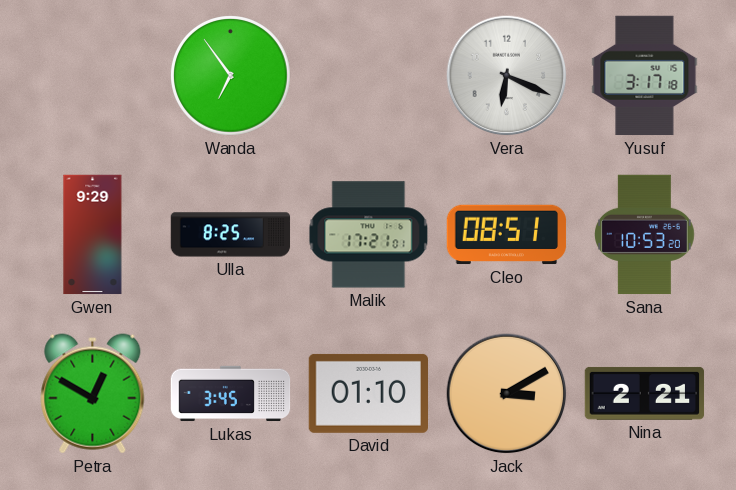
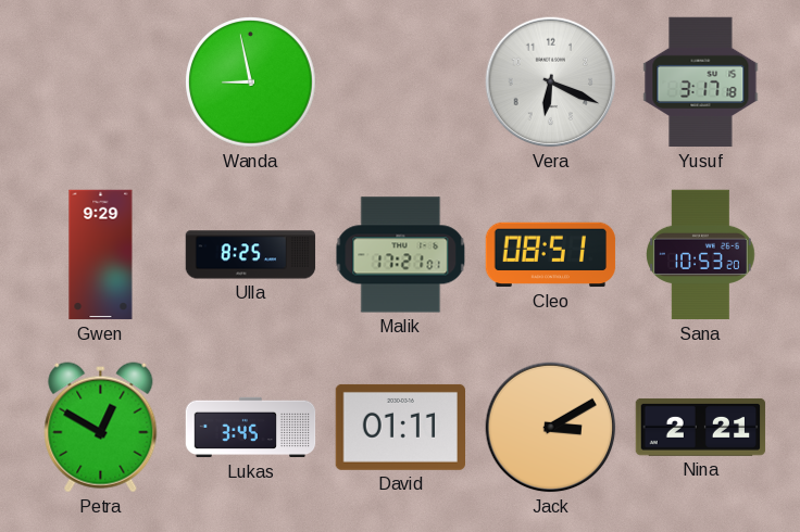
Wanda: 6:54 -> 8:58 (251, 83)
David: 01:10 -> 01:11 (400, 427)
